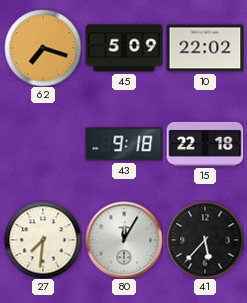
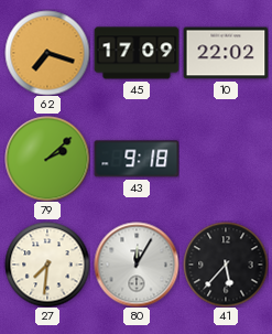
45: 5:09 -> 17:09 (137, 53)
79: none -> 2:08 (47, 159)
15: 22:18 -> none (205, 144)
